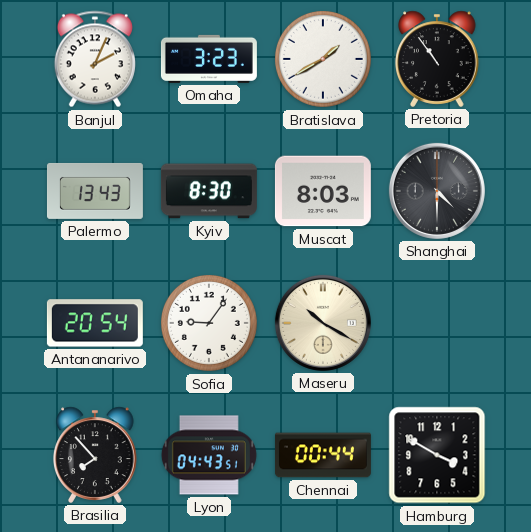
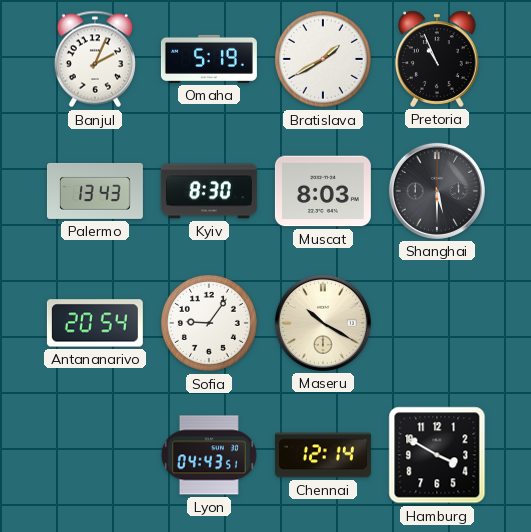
Omaha: 3:23 -> 5:19 (209, 59)
Pretoria: 10:54 -> 10:56 (438, 59)
Shanghai: 4:30 -> 5:30 (437, 191)
Brasilia: 7:53 -> none (96, 455)
Chennai: 00:44 -> 12:14 (323, 455)
